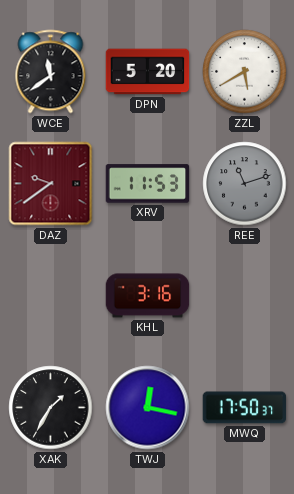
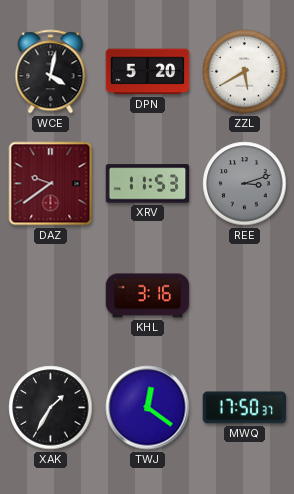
WCE: 11:39 -> 4:02 (51, 72)
REE: 11:12 -> 3:12 (245, 184)
TWJ: 12:17 -> 12:21 (148, 408)
